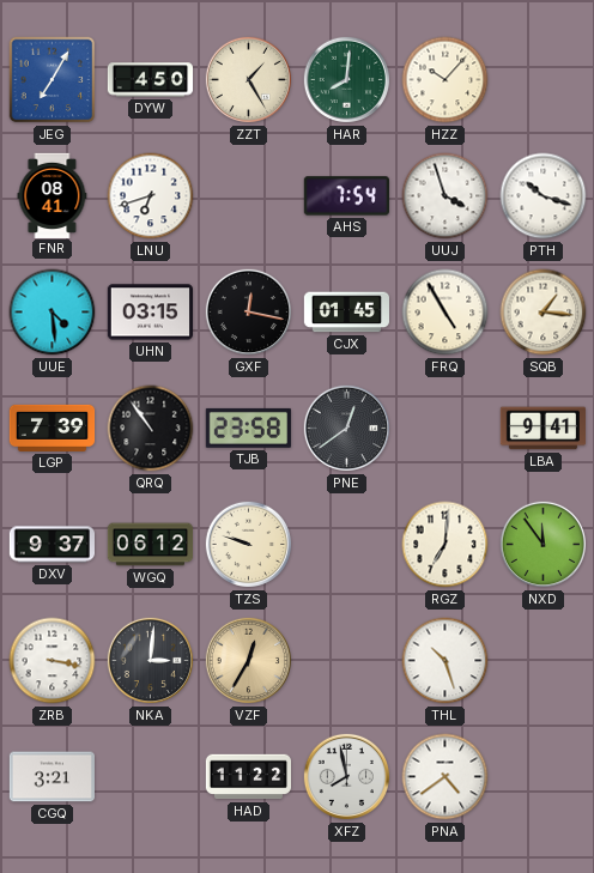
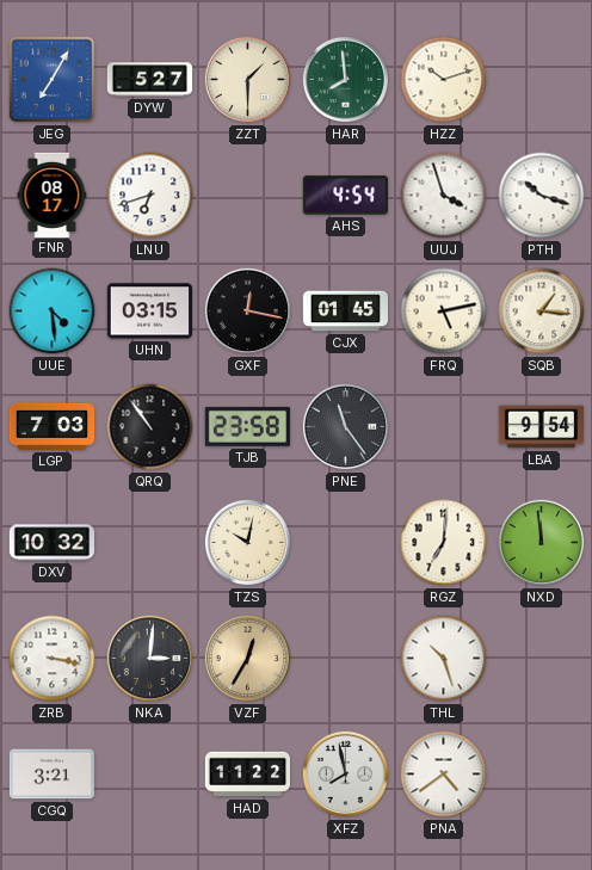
DYW: 4:50 -> 5:27 (150, 80)
ZZT: 1:25 -> 1:30 (248, 80)
HAR: 8:01 -> 7:59 (346, 80)
HZZ: 10:07 -> 10:12 (444, 80)
FNR: 08:41 -> 08:17 (53, 195)
AHS: 7:54 -> 4:54 (345, 196)
FRQ: 4:55 -> 5:13 (444, 311)
LGP: 7:39 -> 7:03 (53, 426)
PNE: 12:39 -> 11:24 (346, 427)
LBA: 9:41 -> 9:54 (541, 427)
DXV: 9:37 -> 10:32 (51, 543)
WGQ: 06:12 -> none (151, 545)
TZS: 9:48 -> 10:02 (248, 543)
NXD: 11:54 -> 11:59 (542, 543)
